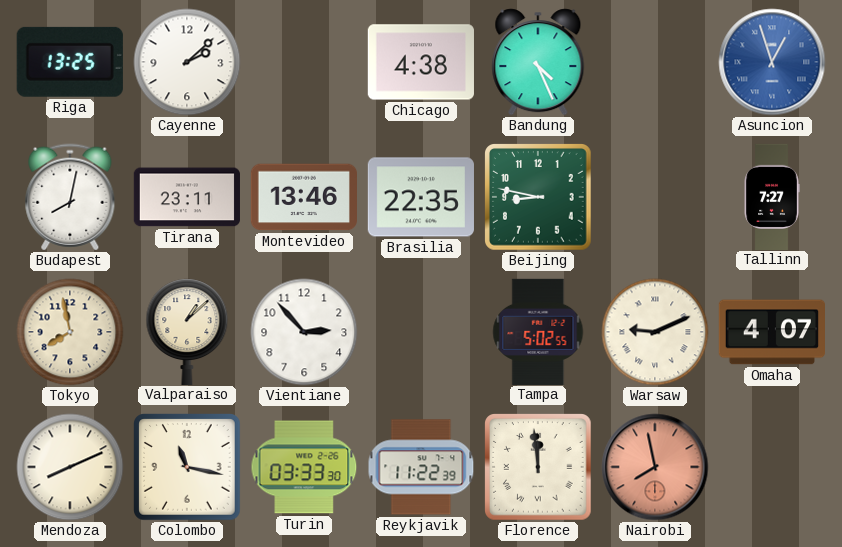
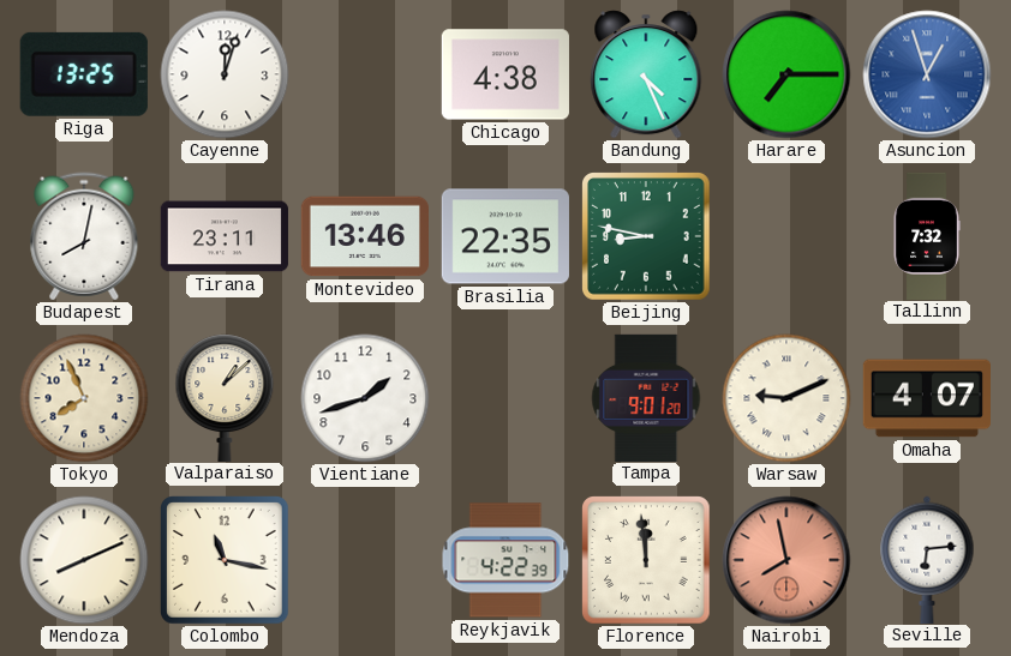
Cayenne: 2:08 -> 12:03 (225, 74)
Harare: none -> 7:15 (786, 74)
Tallinn: 7:27 -> 7:32 (927, 235)
Tokyo: 7:58 -> 7:56 (84, 398)
Vientiane: 2:53 -> 1:42 (365, 398)
Tampa: 5:02 -> 9:01 (646, 397)
Turin: 03:33 -> none (304, 467)
Reykjavik: 11:22 -> 4:22 (505, 560)
Seville: none -> 6:14 (927, 559)
